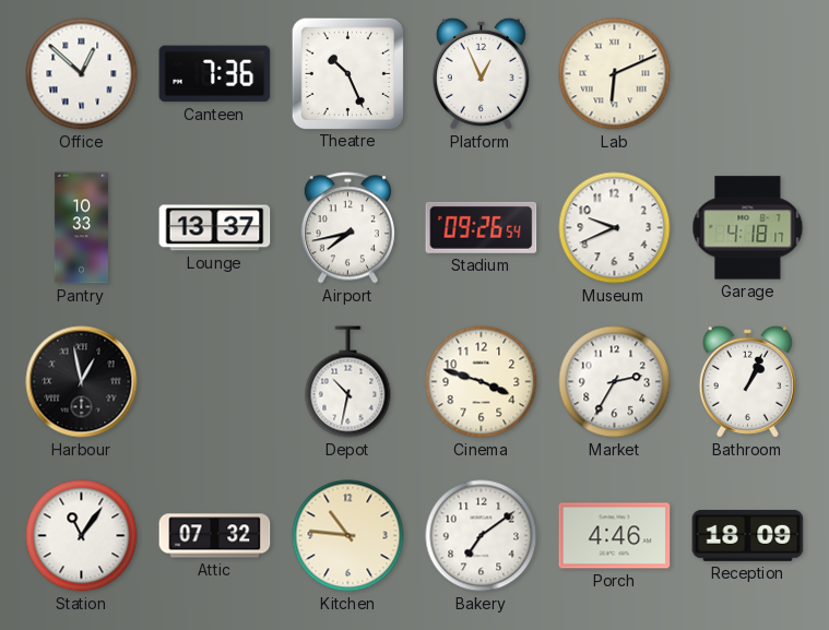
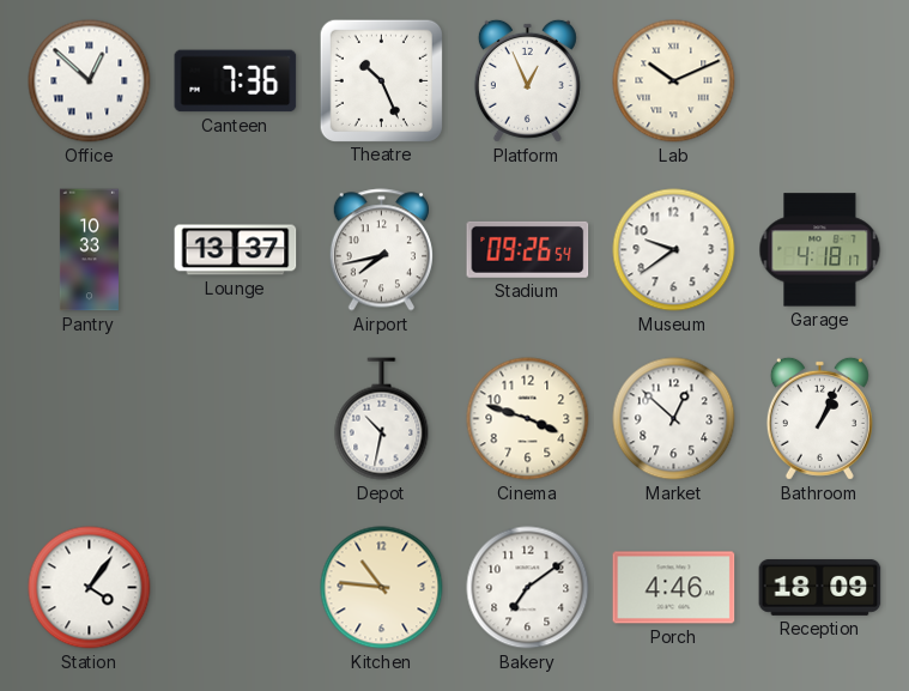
Lab: 6:11 -> 10:11 (674, 81)
Museum: 9:41 -> 9:39 (674, 250)
Harbour: 12:58 -> none (82, 382)
Market: 2:35 -> 12:52 (674, 419)
Station: 11:06 -> 4:06 (90, 588)
Attic: 07:32 -> none (215, 536)
